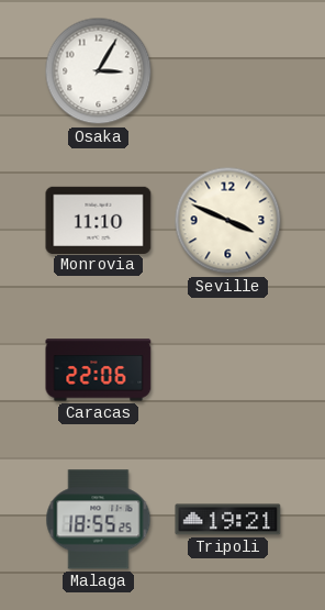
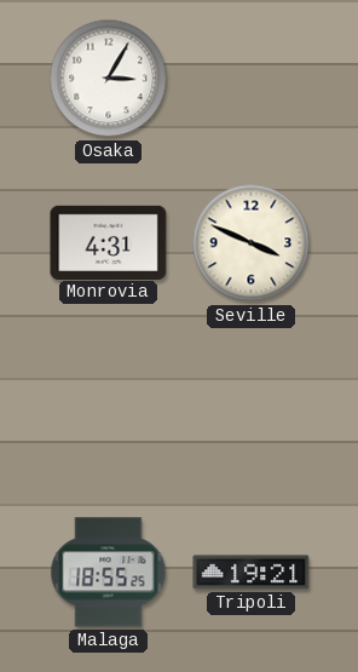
Monrovia: 11:10 -> 4:31 (109, 242)
Caracas: 22:06 -> none (99, 370)
